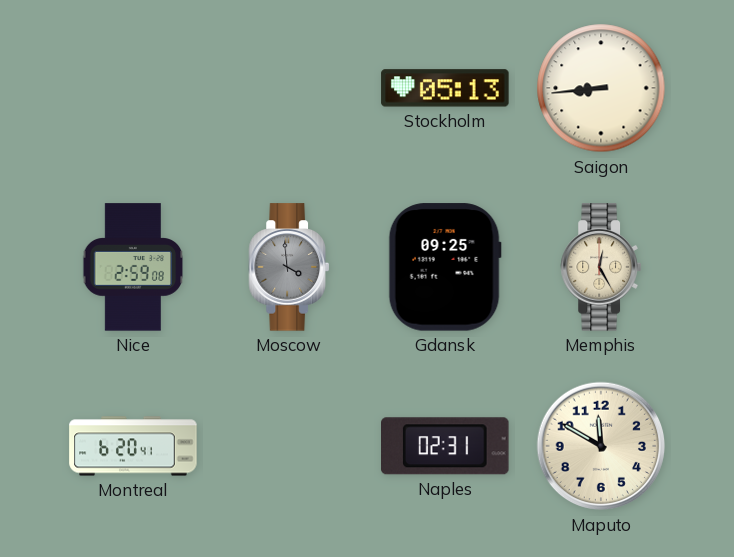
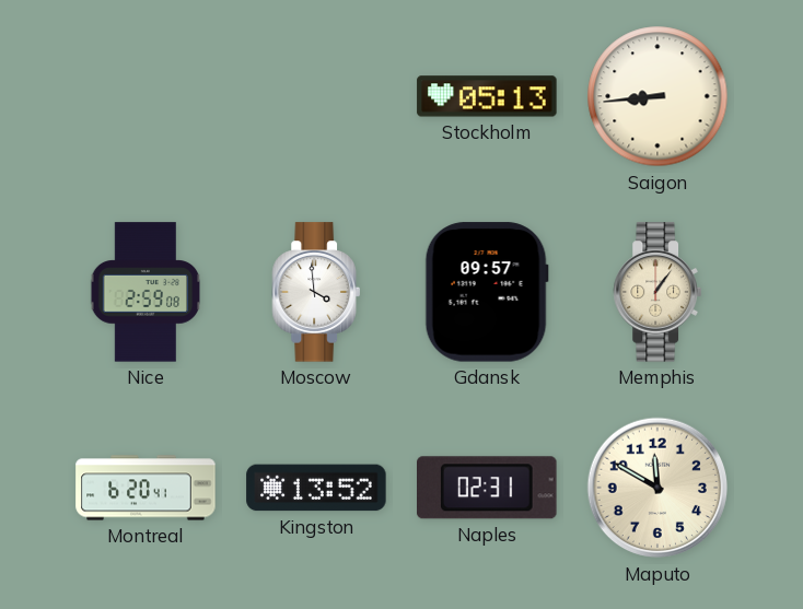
Moscow dial: grey -> white (316, 292)
Gdansk: 09:25 -> 09:57 (487, 292)
Memphis: 12:25 -> 1:06 (657, 292)
Kingston: none -> 13:52 (316, 488)
